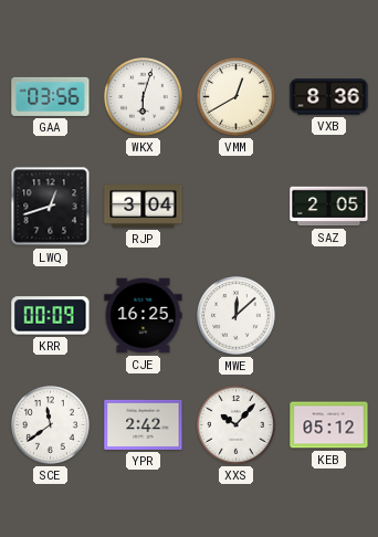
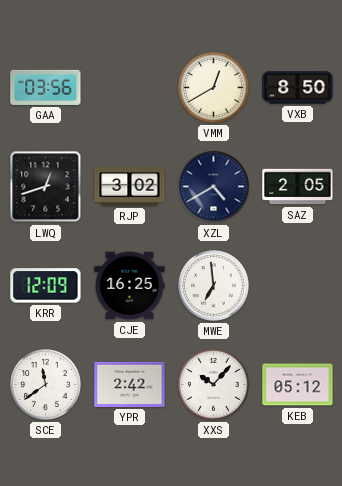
WKX: 6:03 -> none (144, 97)
VXB: 8:36 -> 8:50 (298, 88)
RJP: 3:04 -> 3:02 (130, 187)
XZL: none -> 4:40 (214, 187)
KRR: 00:09 -> 12:09 (46, 286)
MWE: 12:08 -> 6:59 (214, 286)
